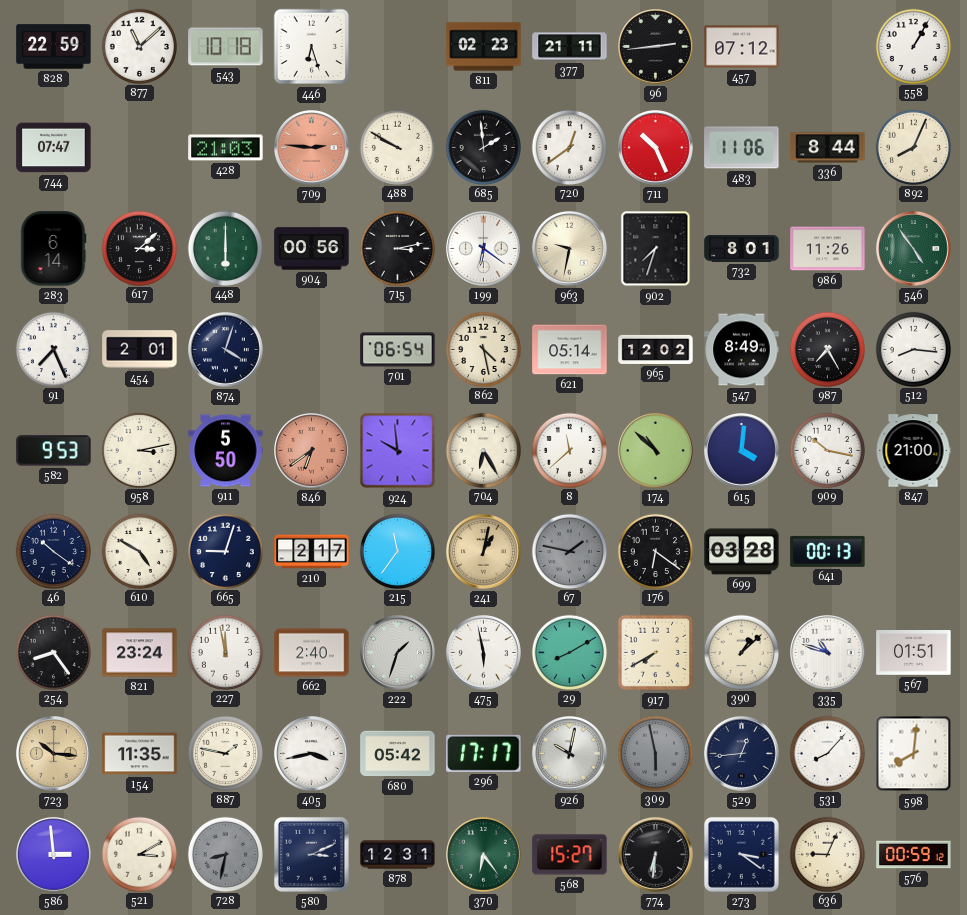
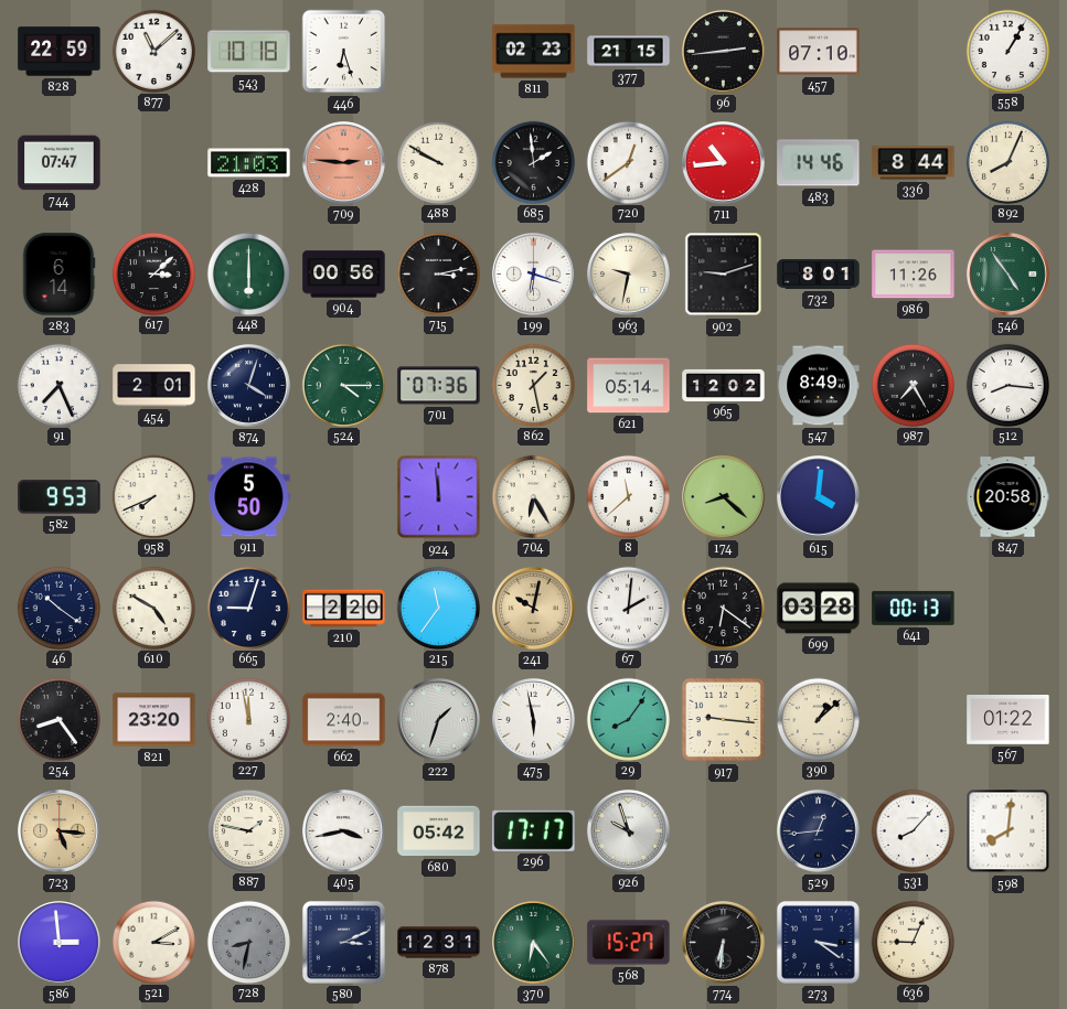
377: 21:11 -> 21:15 (629, 52)
457: 07:12 -> 07:10 (819, 52)
711: 10:26 -> 10:44 (724, 163)
483: 11:06 -> 14:46 (819, 163)
199: 6:21 -> 6:18 (534, 275)
902: 7:33 -> 9:12 (724, 275)
524: none -> 4:15 (343, 385)
701: 06:54 -> 07:36 (439, 386)
862: 4:28 -> 1:28 (533, 385)
958: 3:13 -> 7:41 (153, 496)
846: 6:39 -> none (312, 451)
924: 9:59 -> 11:59 (439, 497)
174: 10:52 -> 8:22 (724, 497)
909: 10:17 -> none (827, 450)
847: 21:00 -> 20:58 (1007, 497)
210: 2:17 -> 2:20 (344, 609)
241: 1:02 -> 10:02 (534, 609)
67: 1:47 -> 2:01 (628, 608)
67 dial: grey -> white (628, 608)
821: 23:24 -> 23:20 (154, 720)
29: 8:10 -> 8:06 (628, 719)
917: 7:40 -> 9:16 (724, 720)
335: 10:48 -> none (828, 653)
567: 01:51 -> 01:22 (1009, 720)
723: 10:16 -> 5:16 (60, 831)
154: 11:35 -> none (140, 754)
926: 10:02 -> 9:57 (629, 831)
309: 5:58 -> none (655, 753)
576: 00:59 -> none (914, 855)
